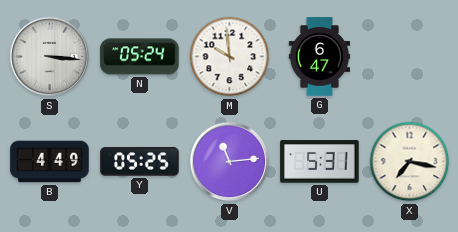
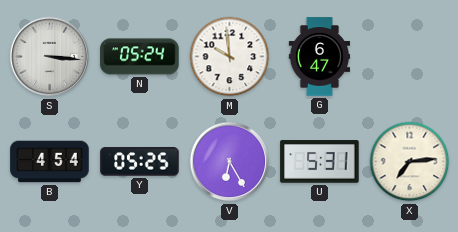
B: 4:49 -> 4:54 (50, 162)
V: 11:14 -> 6:25 (230, 162)
X: 7:17 -> 7:14 (410, 162)
